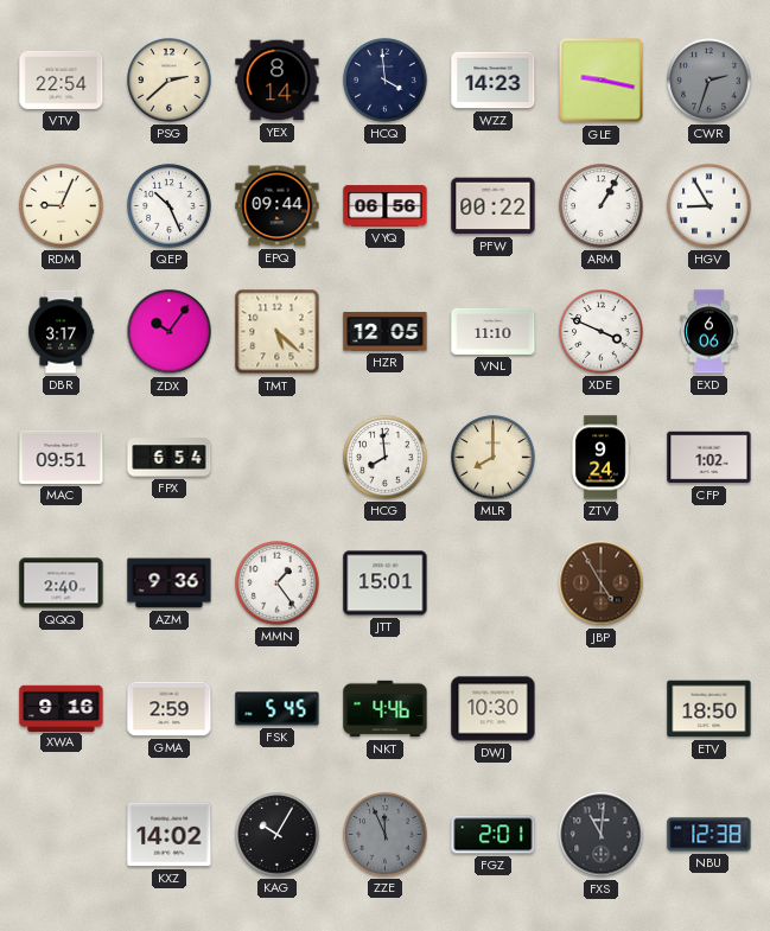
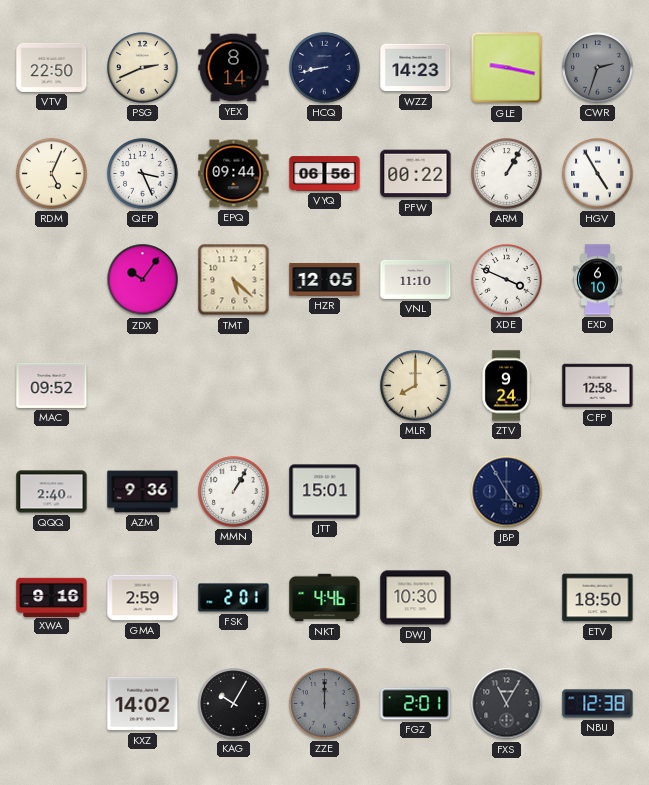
VTV: 22:54 -> 22:50 (52, 67)
PSG: 2:38 -> 2:41 (143, 68)
HCQ: 3:59 -> 8:43 (325, 68)
RDM: 9:04 -> 5:04 (52, 174)
QEP: 10:26 -> 3:26 (143, 174)
HGV: 8:55 -> 4:55 (598, 174)
DBR: 3:17 -> none (62, 332)
EXD: 6:06 -> 6:10 (598, 280)
MAC: 09:51 -> 09:52 (52, 385)
FPX: 6:54 -> none (170, 458)
HCG: 7:59 -> none (386, 458)
CFP: 1:02 -> 12:58 (598, 386)
MMN: 1:24 -> 1:05 (234, 492)
JBP dial: brown -> navy (507, 492)
FSK: 5:45 -> 2:01 (234, 598)
ZZE: 11:56 -> 12:00 (325, 704)
FXS: 11:01 -> 11:05 (507, 704)
